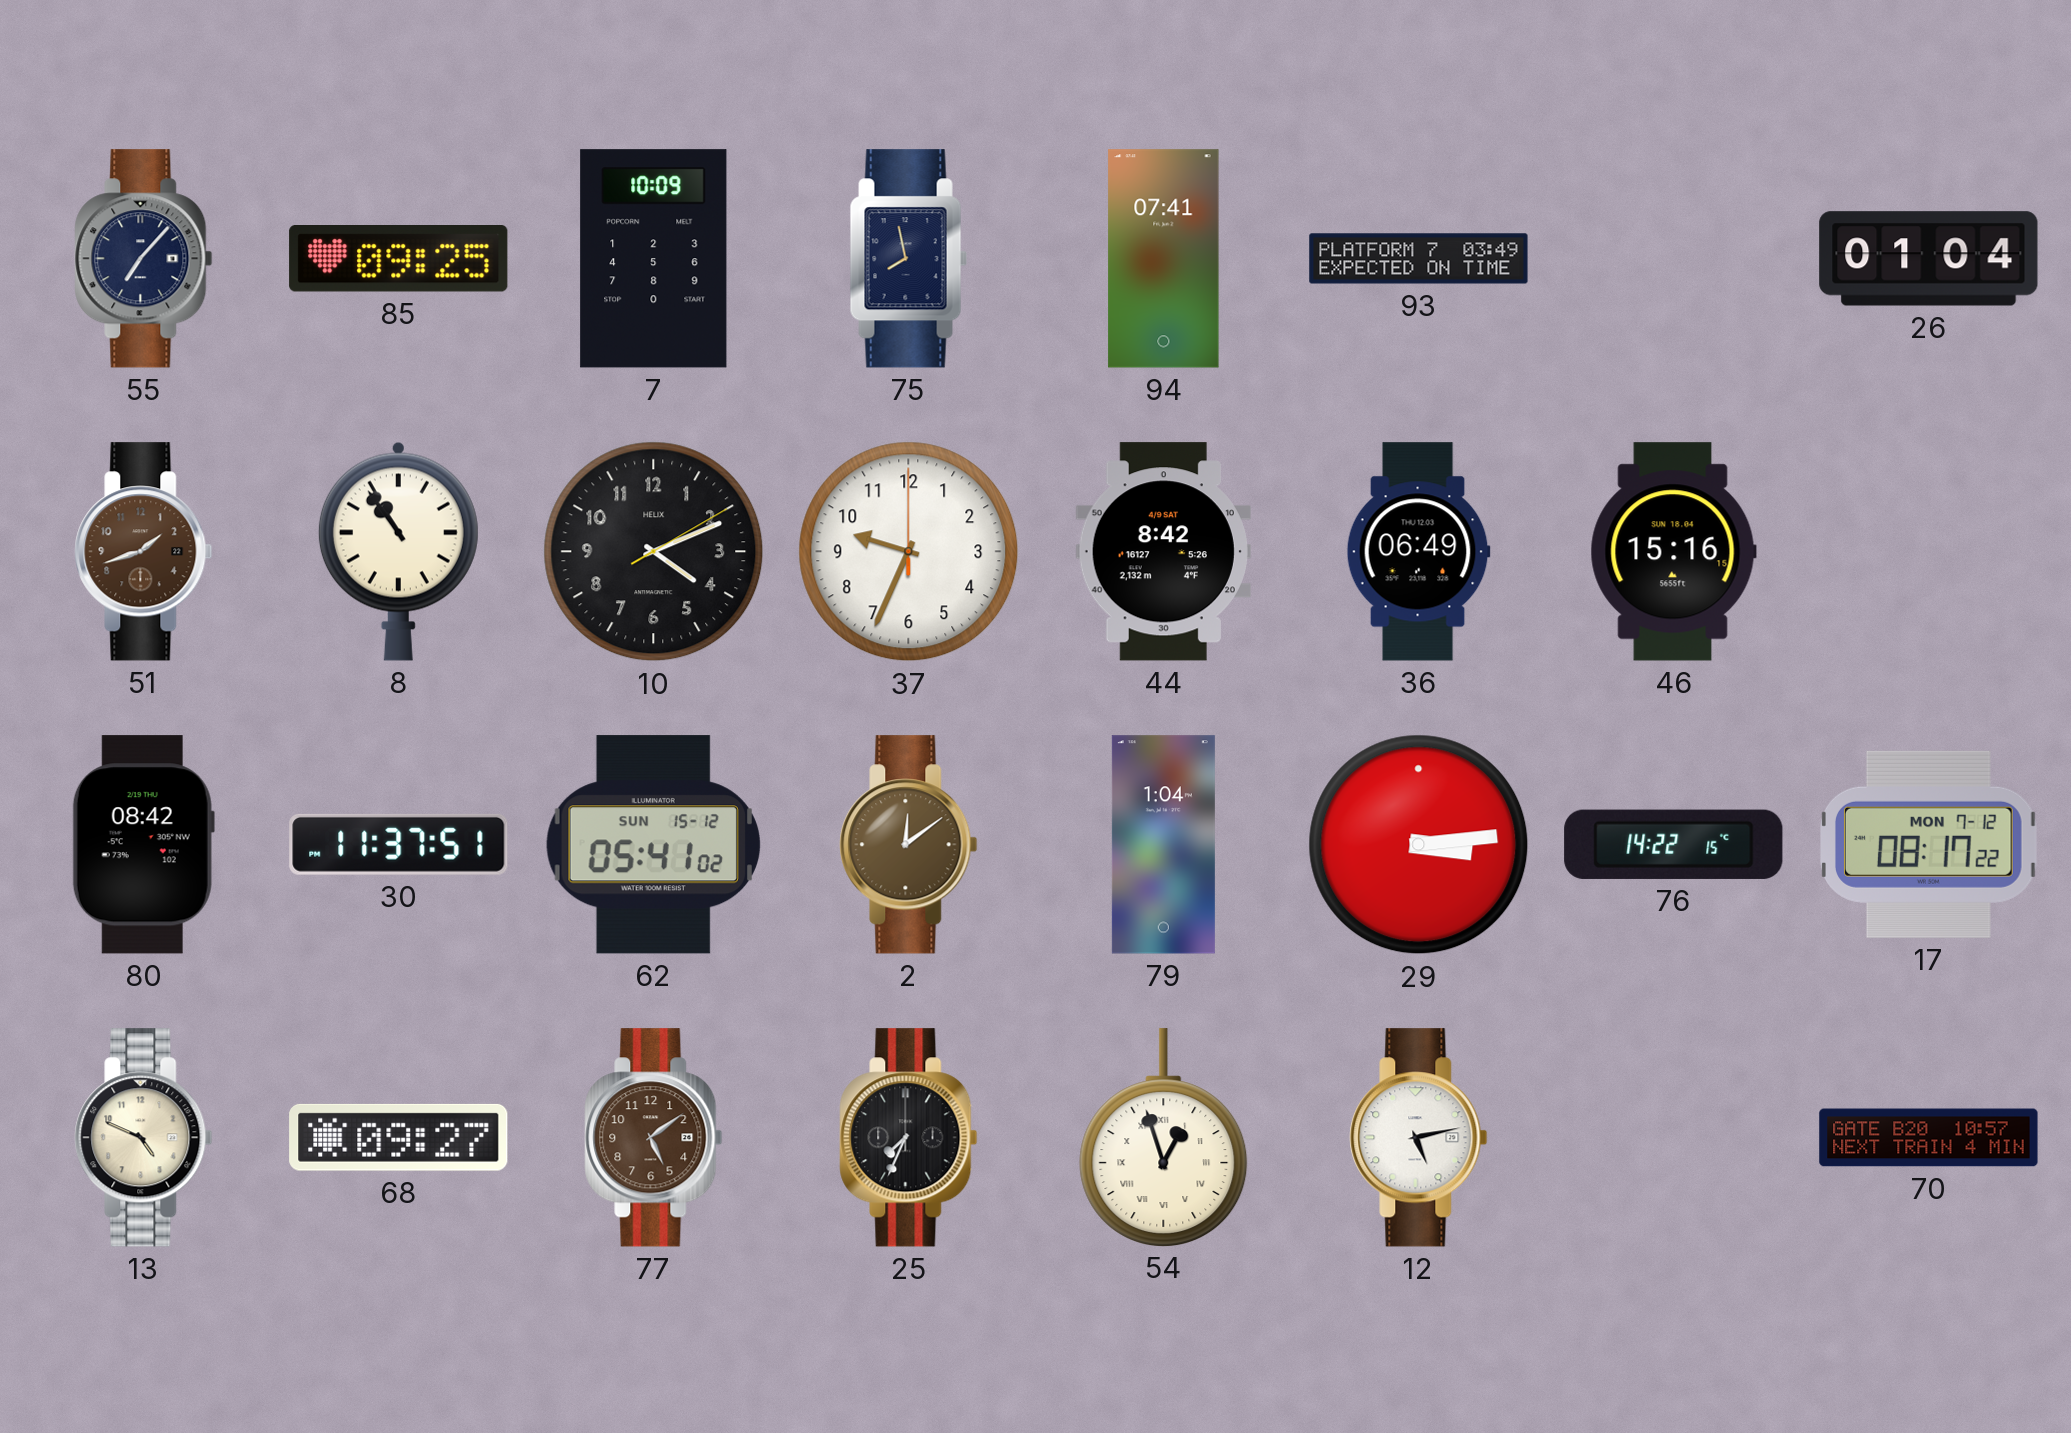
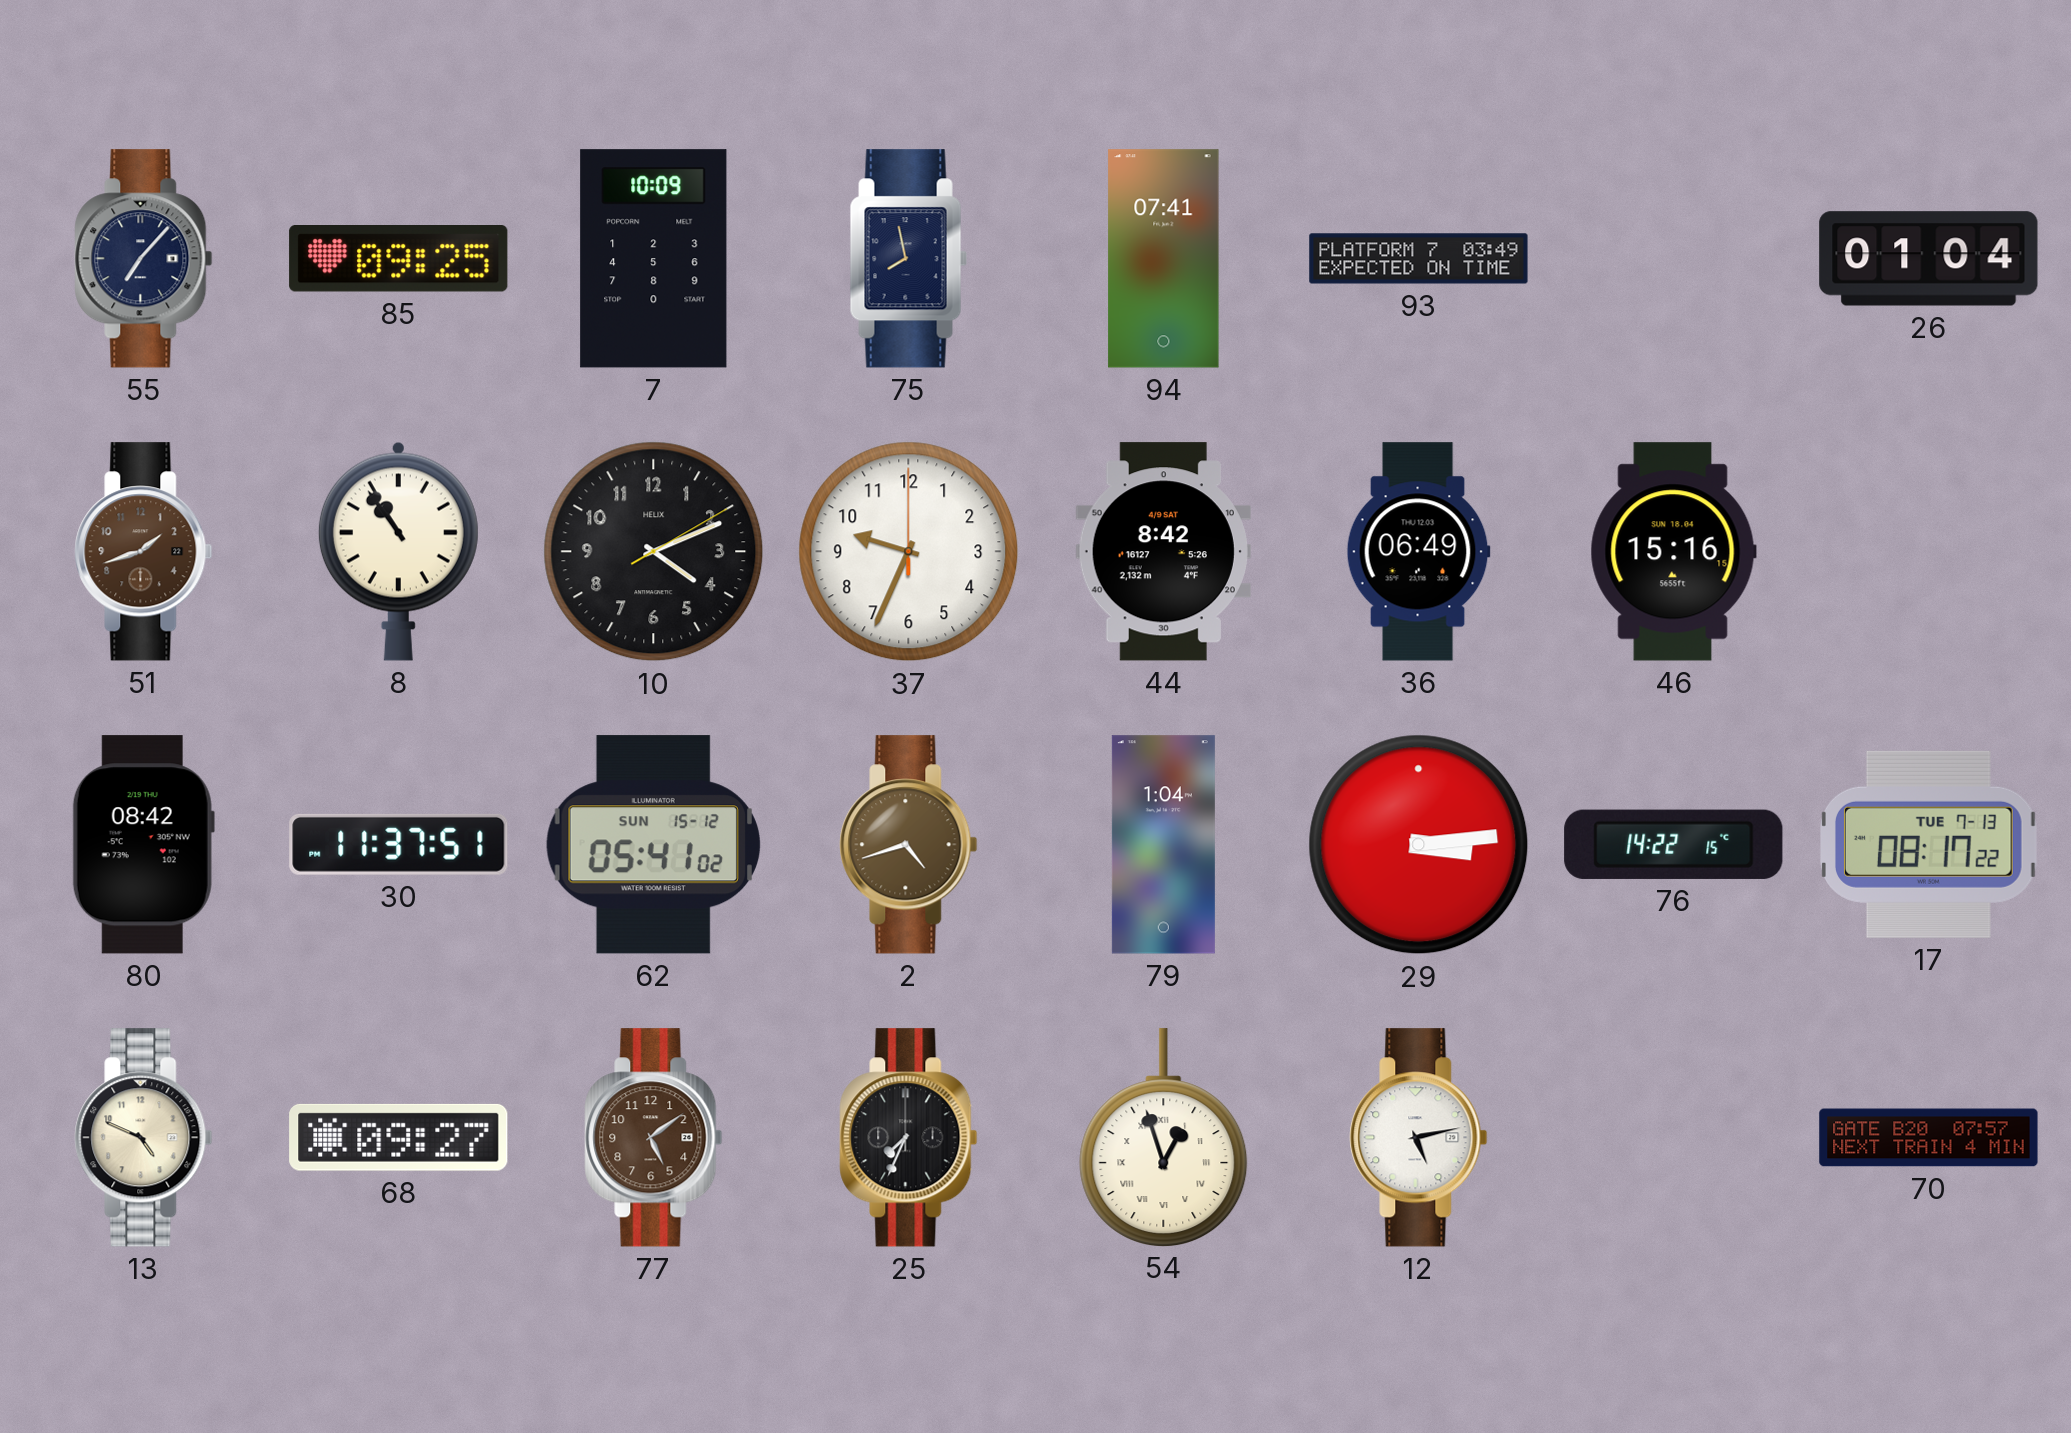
2: 12:09 -> 4:42 (909, 845)
17 date: MON 7-12 -> TUE 7-13 (1929, 844)
70: 10:57 -> 07:57 (1929, 1138)
